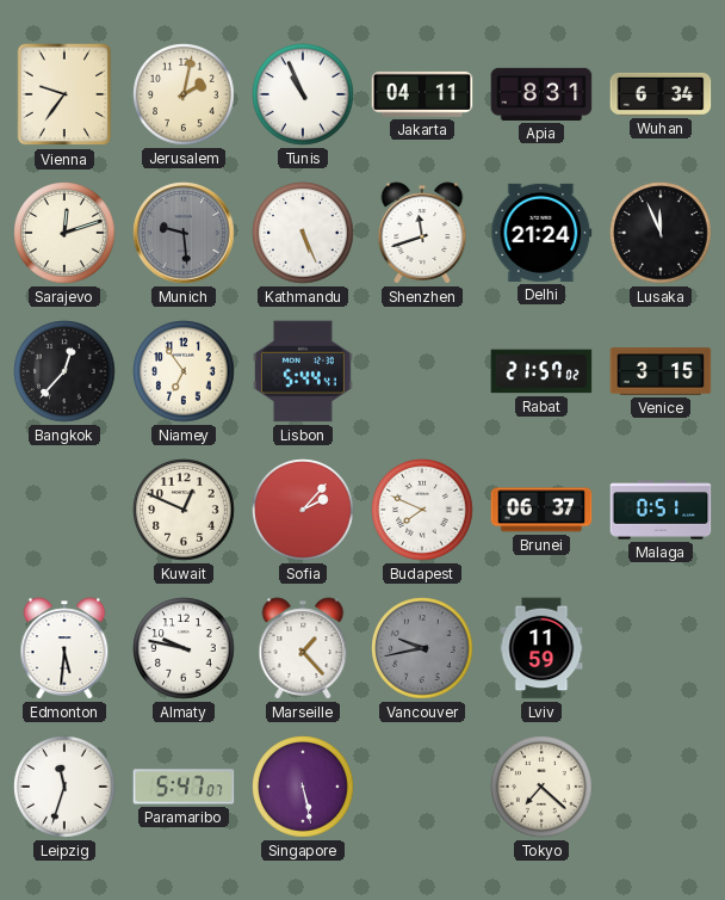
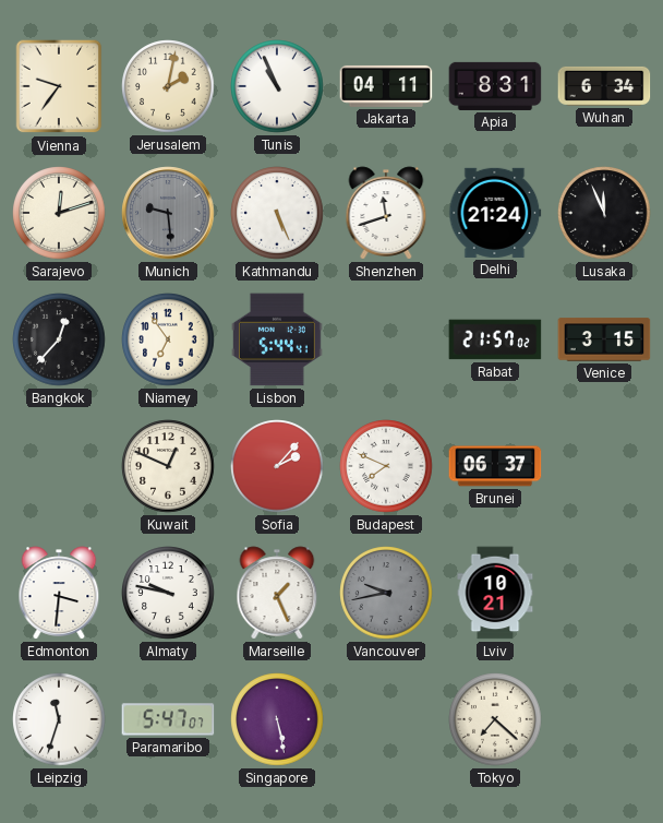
Malaga: 0:51 -> none (661, 510)
Edmonton: 5:31 -> 3:31 (59, 593)
Marseille: 1:23 -> 1:26 (277, 593)
Lviv: 11:59 -> 10:21 (495, 593)
